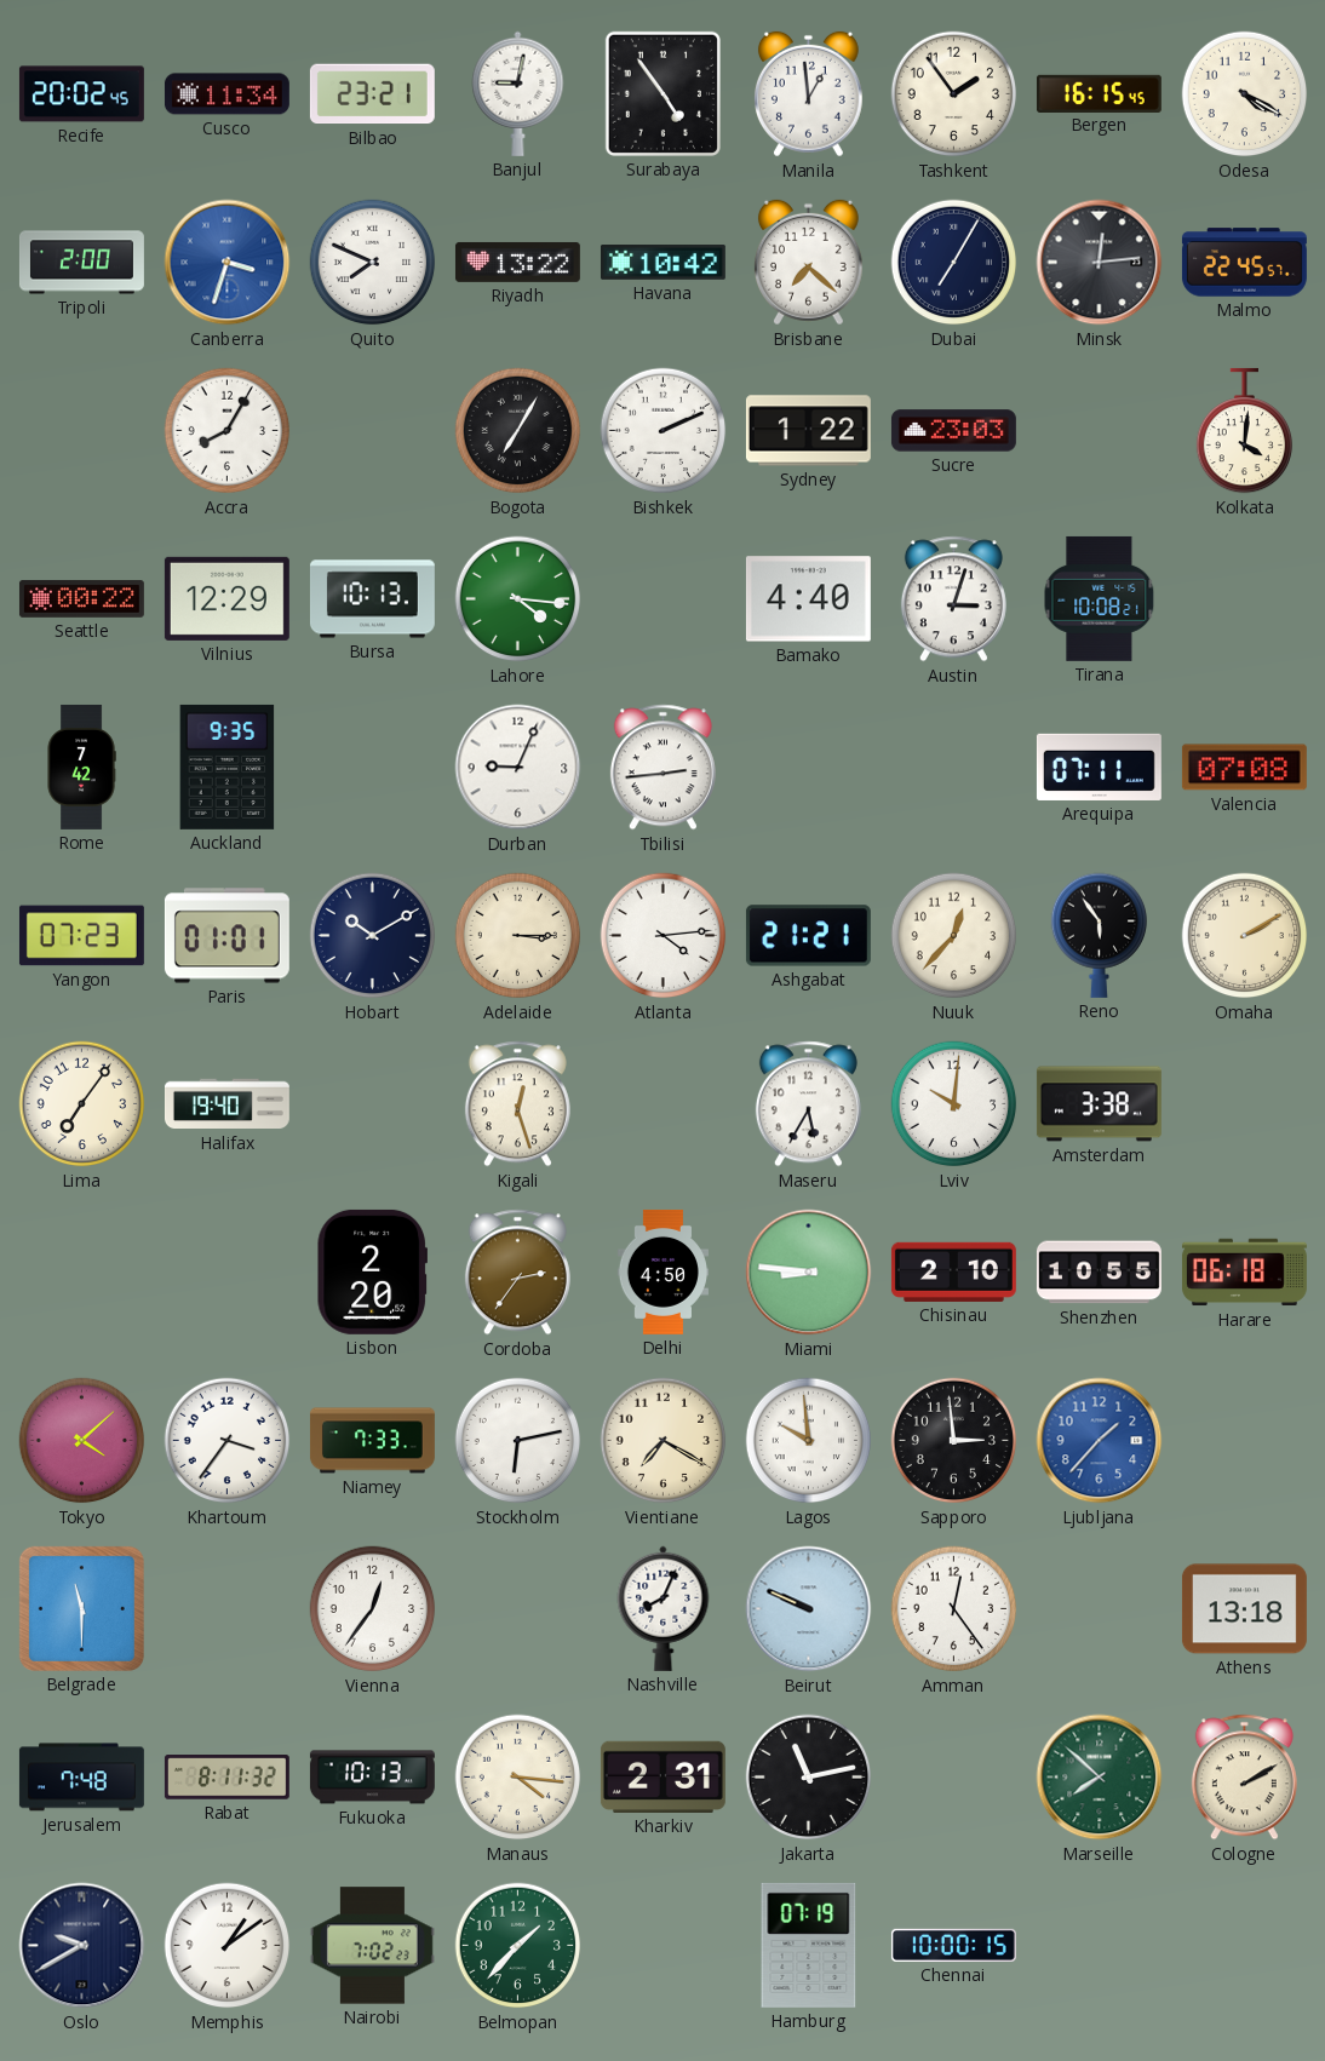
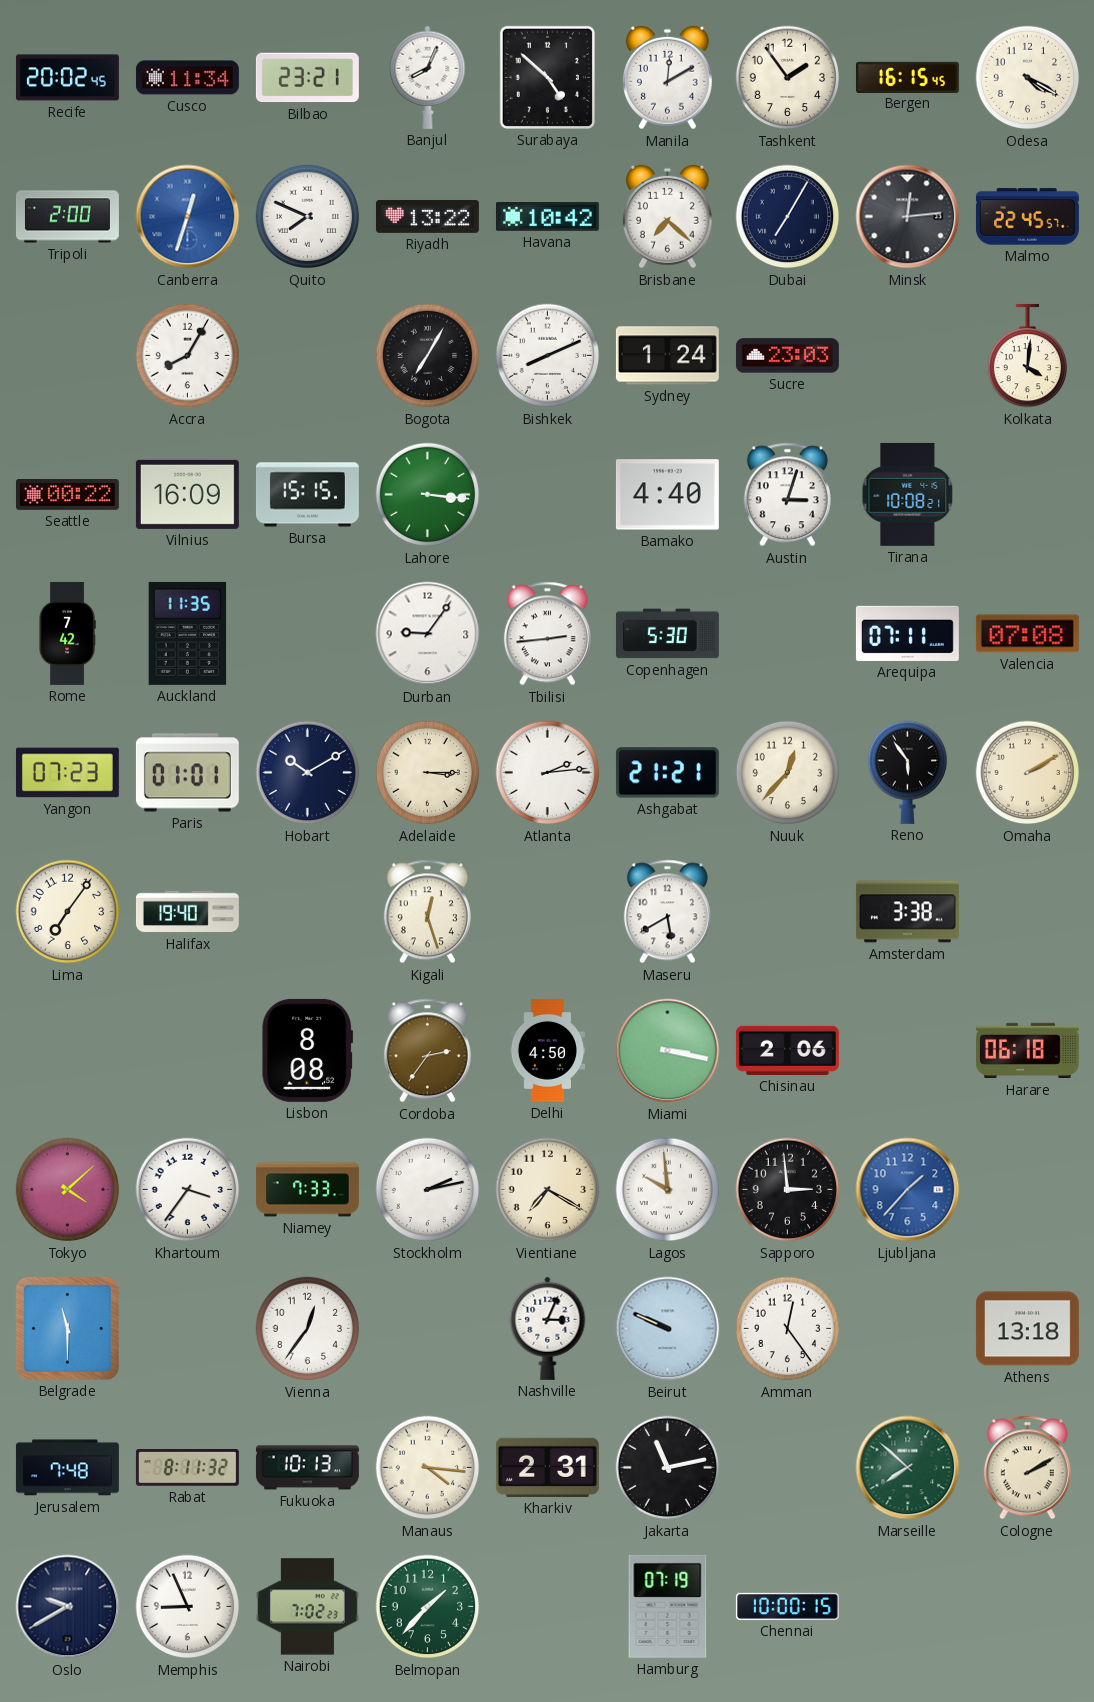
Banjul: 9:02 -> 8:04 (428, 77)
Surabaya: 4:54 -> 4:52 (547, 77)
Manila: 12:59 -> 12:10 (667, 78)
Canberra: 3:33 -> 12:33 (188, 217)
Bishkek: 2:11 -> 8:11 (548, 356)
Sydney: 1:22 -> 1:24 (667, 356)
Vilnius: 12:29 -> 16:09 (187, 494)
Bursa: 10:13 -> 15:15 (307, 495)
Lahore: 4:16 -> 3:16 (428, 495)
Auckland: 9:35 -> 11:35 (188, 633)
Durban: 9:04 -> 9:06 (428, 634)
Copenhagen: none -> 5:30 (667, 634)
Atlanta: 4:14 -> 2:14 (548, 773)
Maseru: 5:35 -> 5:40 (667, 912)
Lviv: 10:01 -> none (954, 1104)
Lisbon: 2:20 -> 8:08 (307, 1050)
Miami: 8:46 -> 3:17 (668, 1051)
Chisinau: 2:10 -> 2:06 (787, 1050)
Shenzhen: 10:55 -> none (1099, 1273)
Stockholm: 6:13 -> 2:13 (428, 1190)
Nashville: 8:04 -> 3:04 (548, 1328)
Memphis: 1:09 -> 8:56 (188, 1607)
